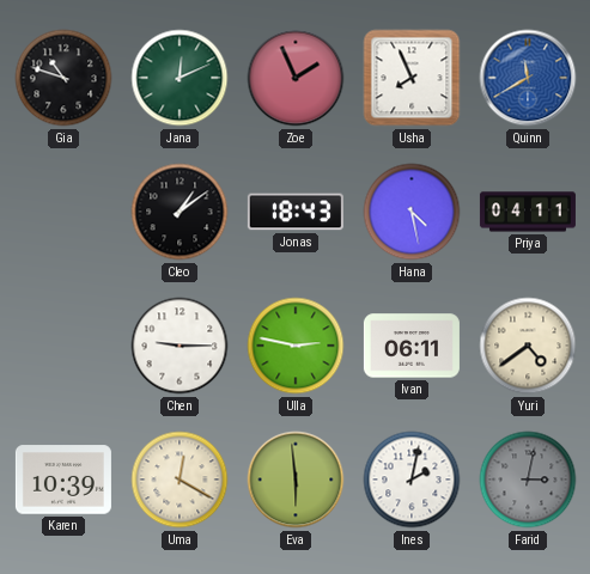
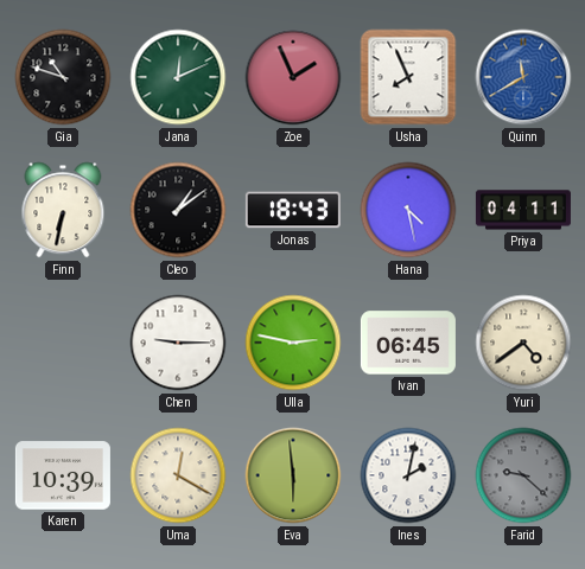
Finn: none -> 6:32 (63, 210)
Ivan: 06:11 -> 06:45 (408, 343)
Farid: 3:02 -> 9:22 (523, 475)
